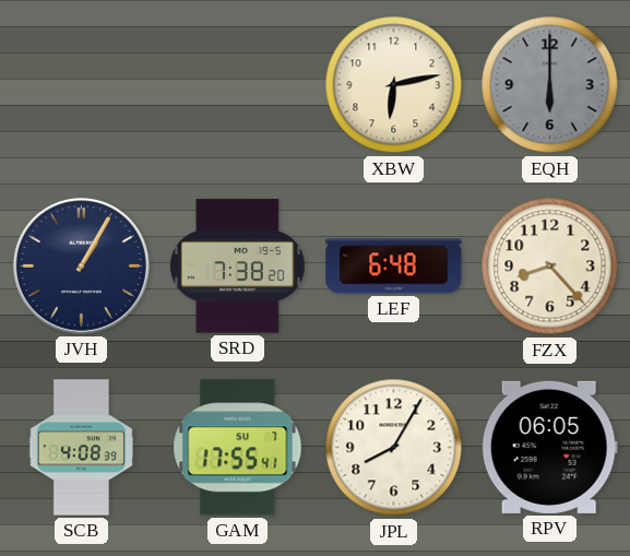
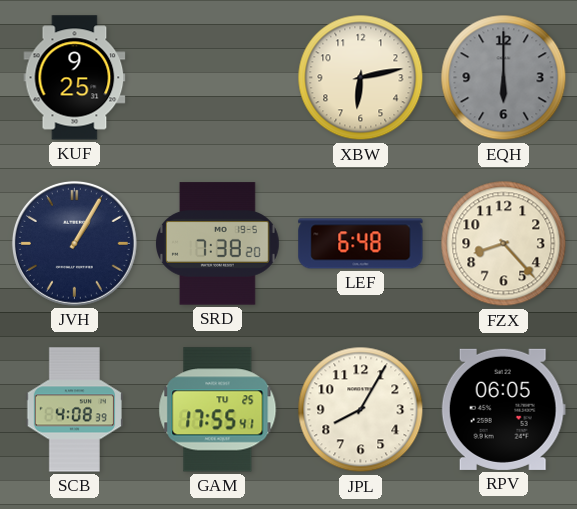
KUF: none -> 9:25 (75, 78)
GAM date: SU 7 -> TU 25 (218, 410)
